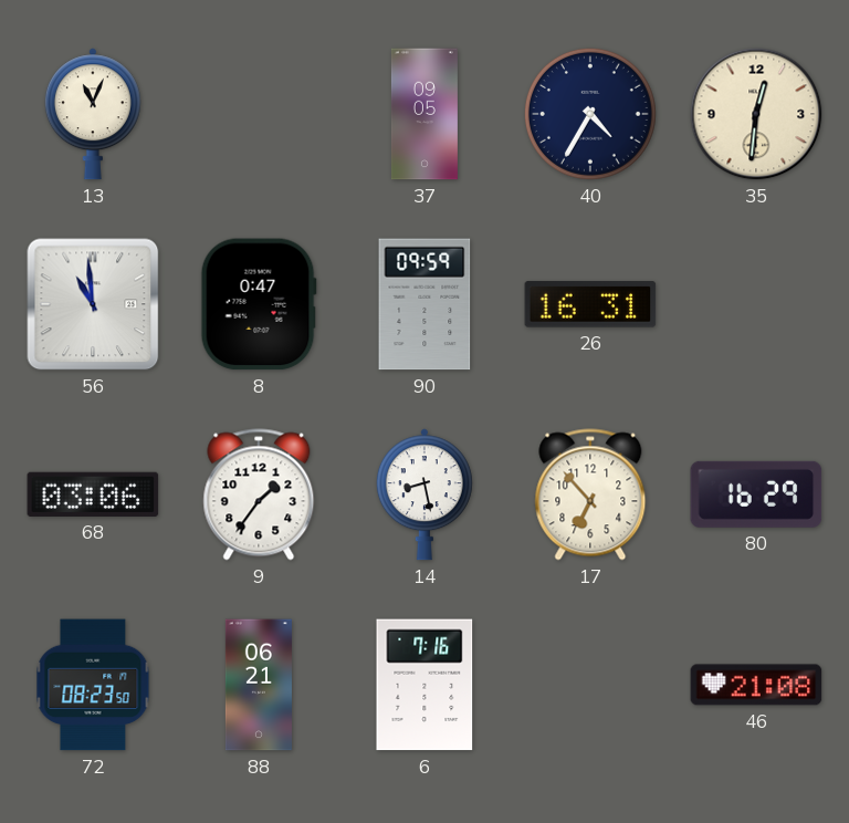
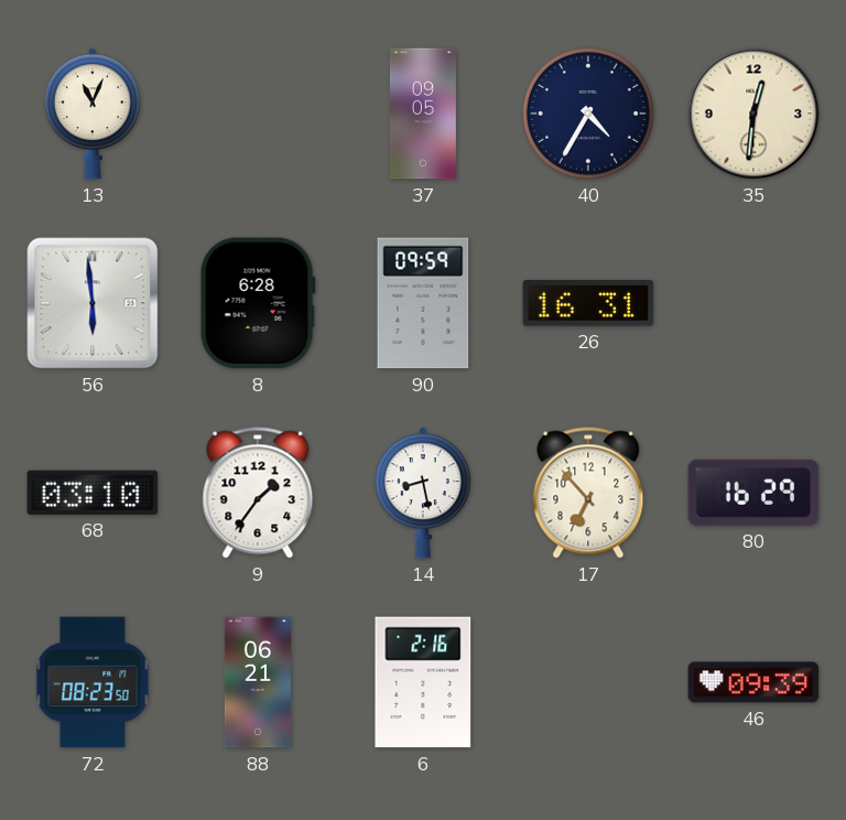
56: 10:59 -> 5:59 (93, 303)
8: 0:47 -> 6:28 (258, 303)
68: 03:06 -> 03:10 (93, 493)
6: 7:16 -> 2:16 (423, 682)
46: 21:08 -> 09:39 (753, 682)
